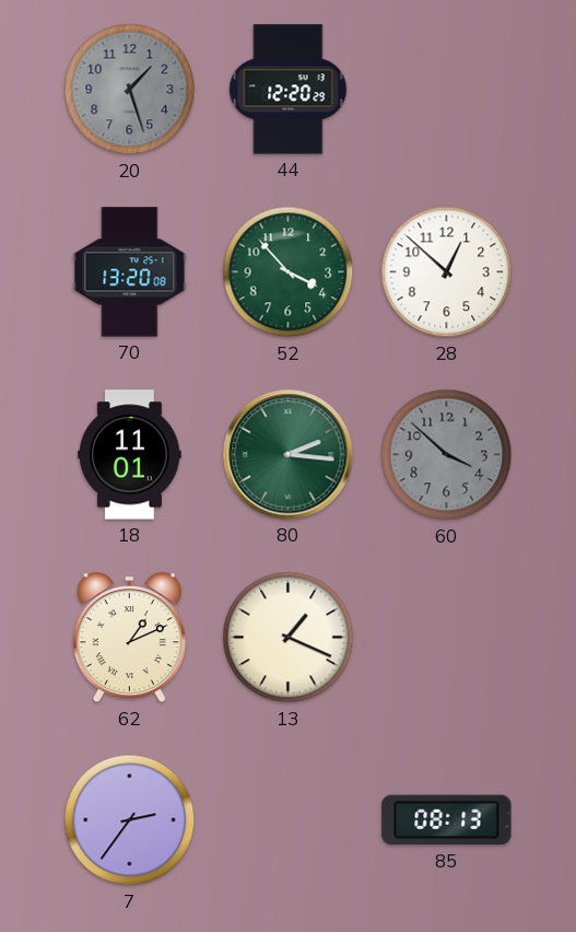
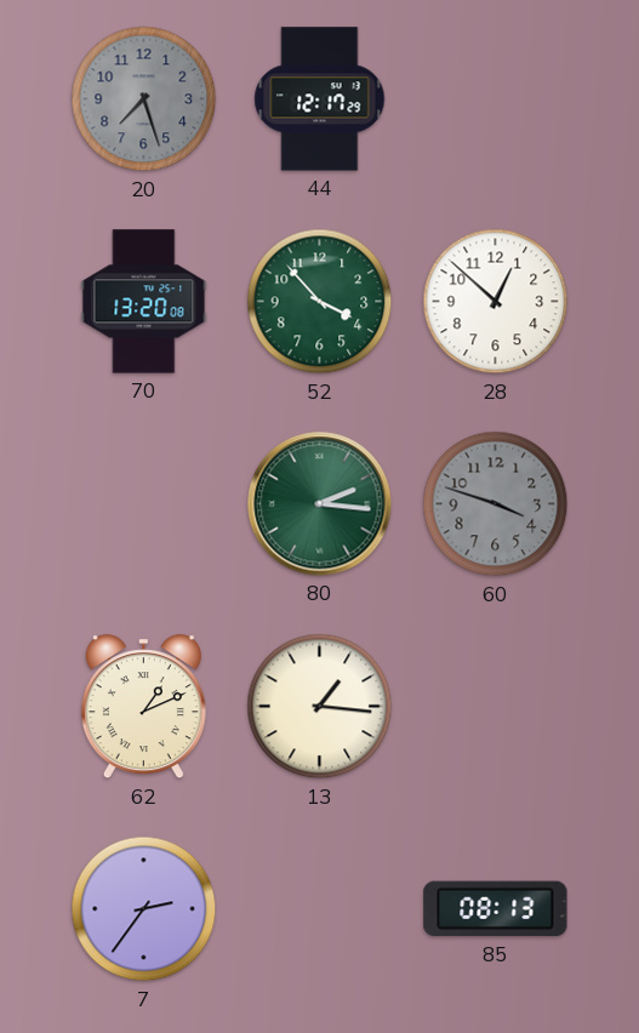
20: 1:27 -> 7:27 (144, 99)
44: 12:20 -> 12:17 (320, 99)
18: 11:01 -> none (130, 455)
60: 3:52 -> 3:48 (496, 504)
13: 1:19 -> 1:16 (320, 707)
